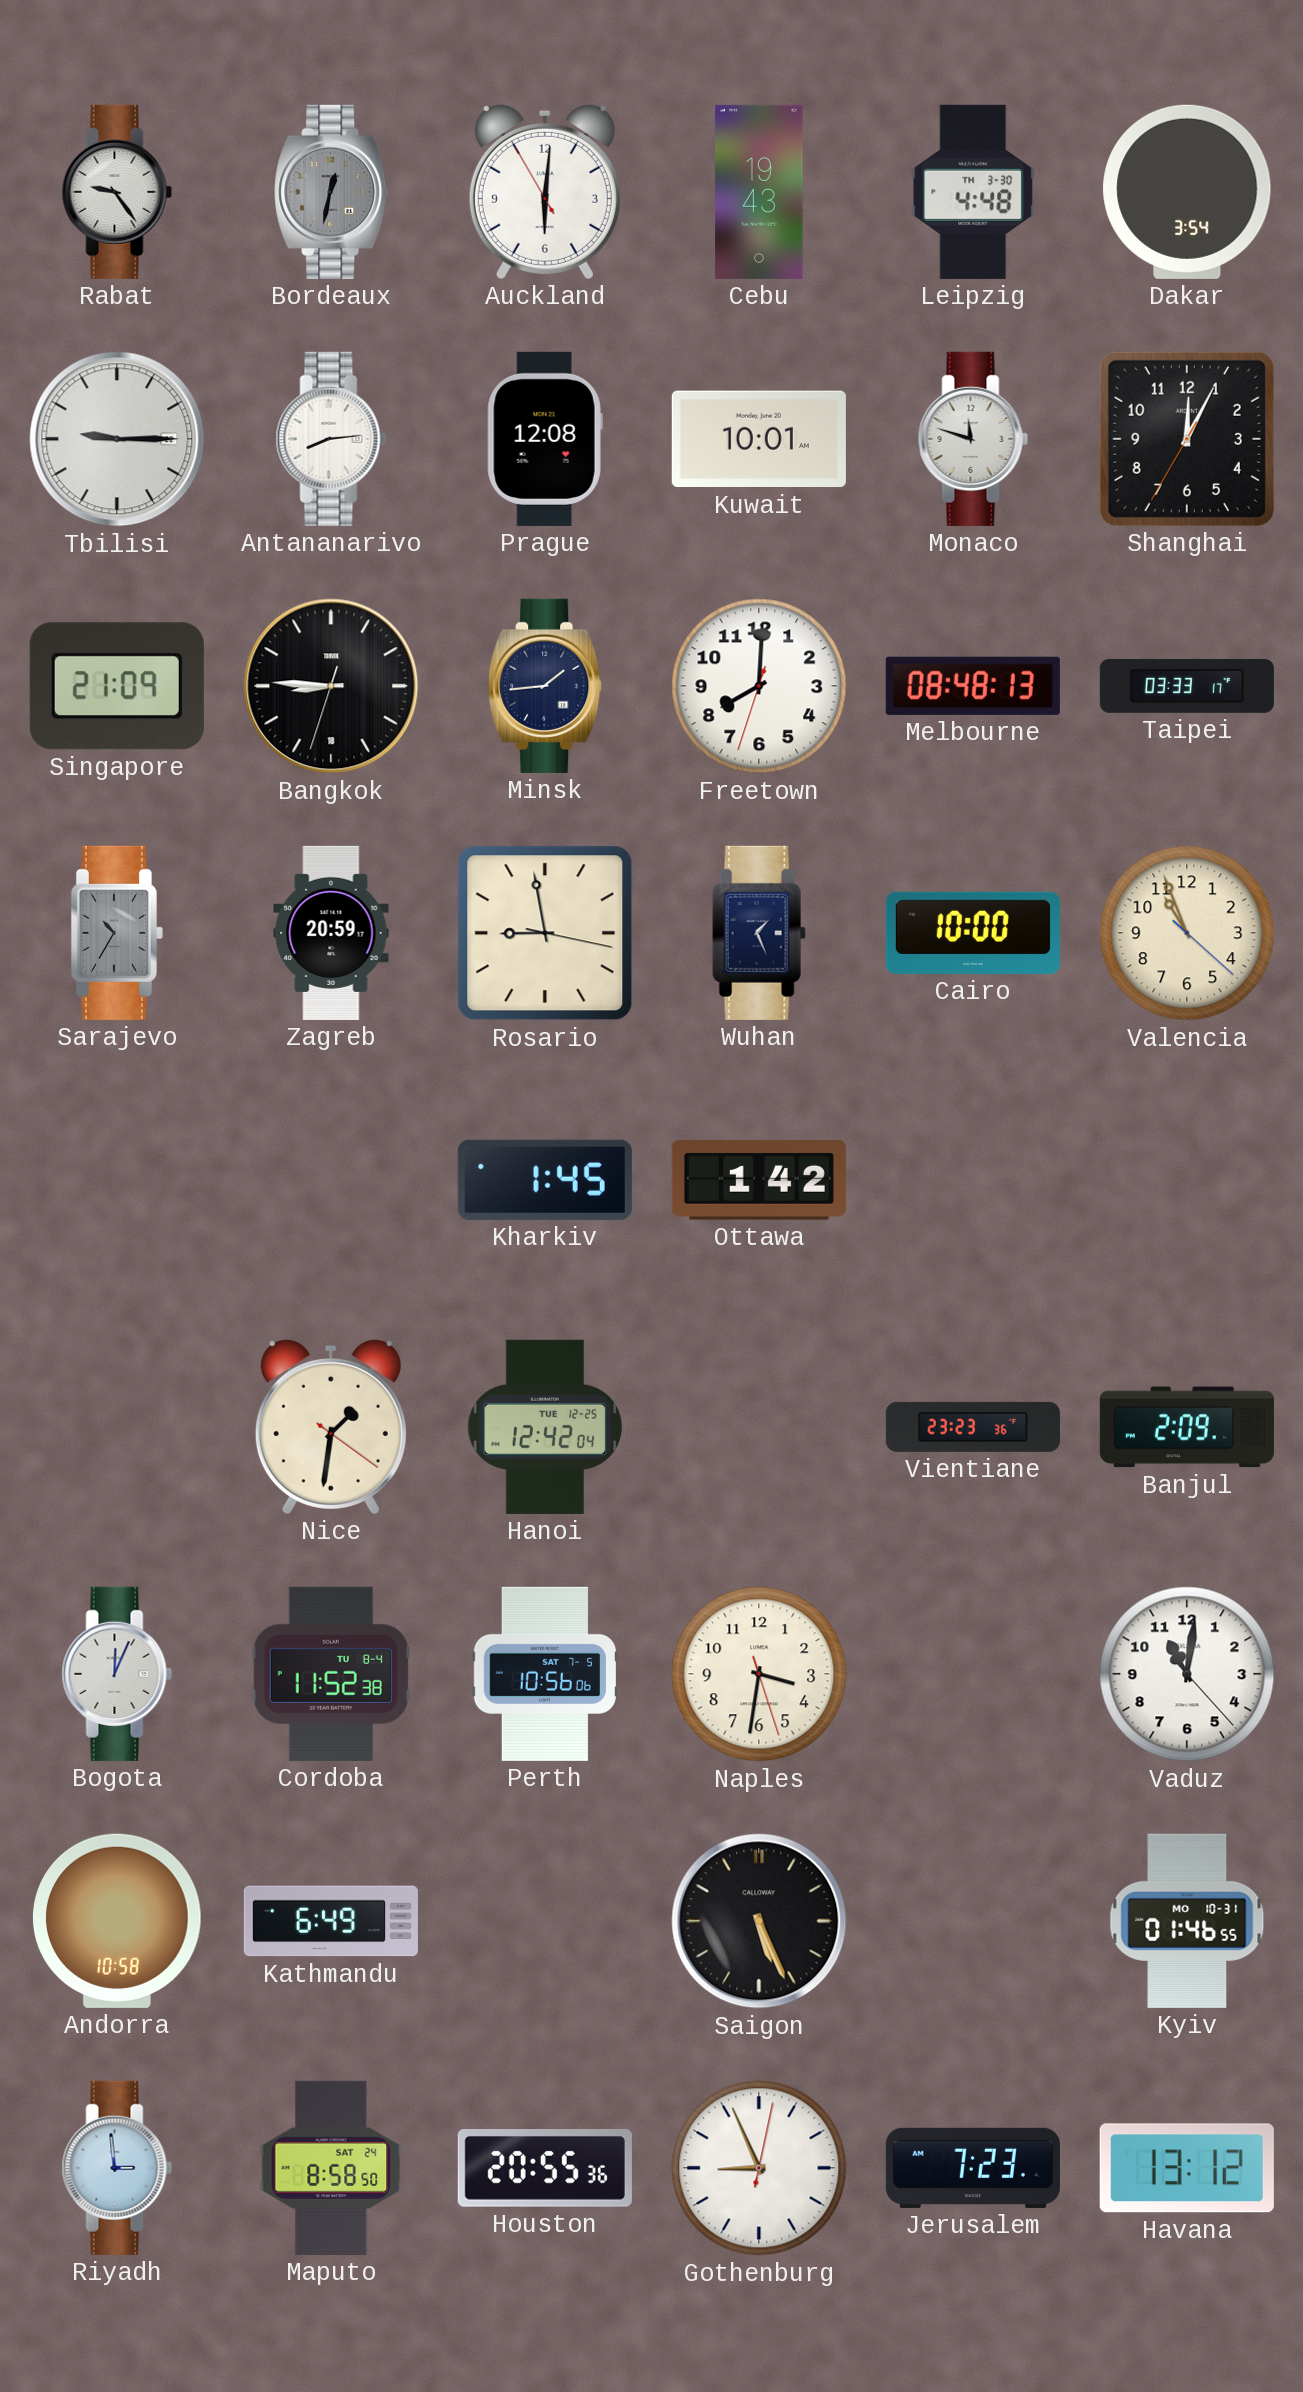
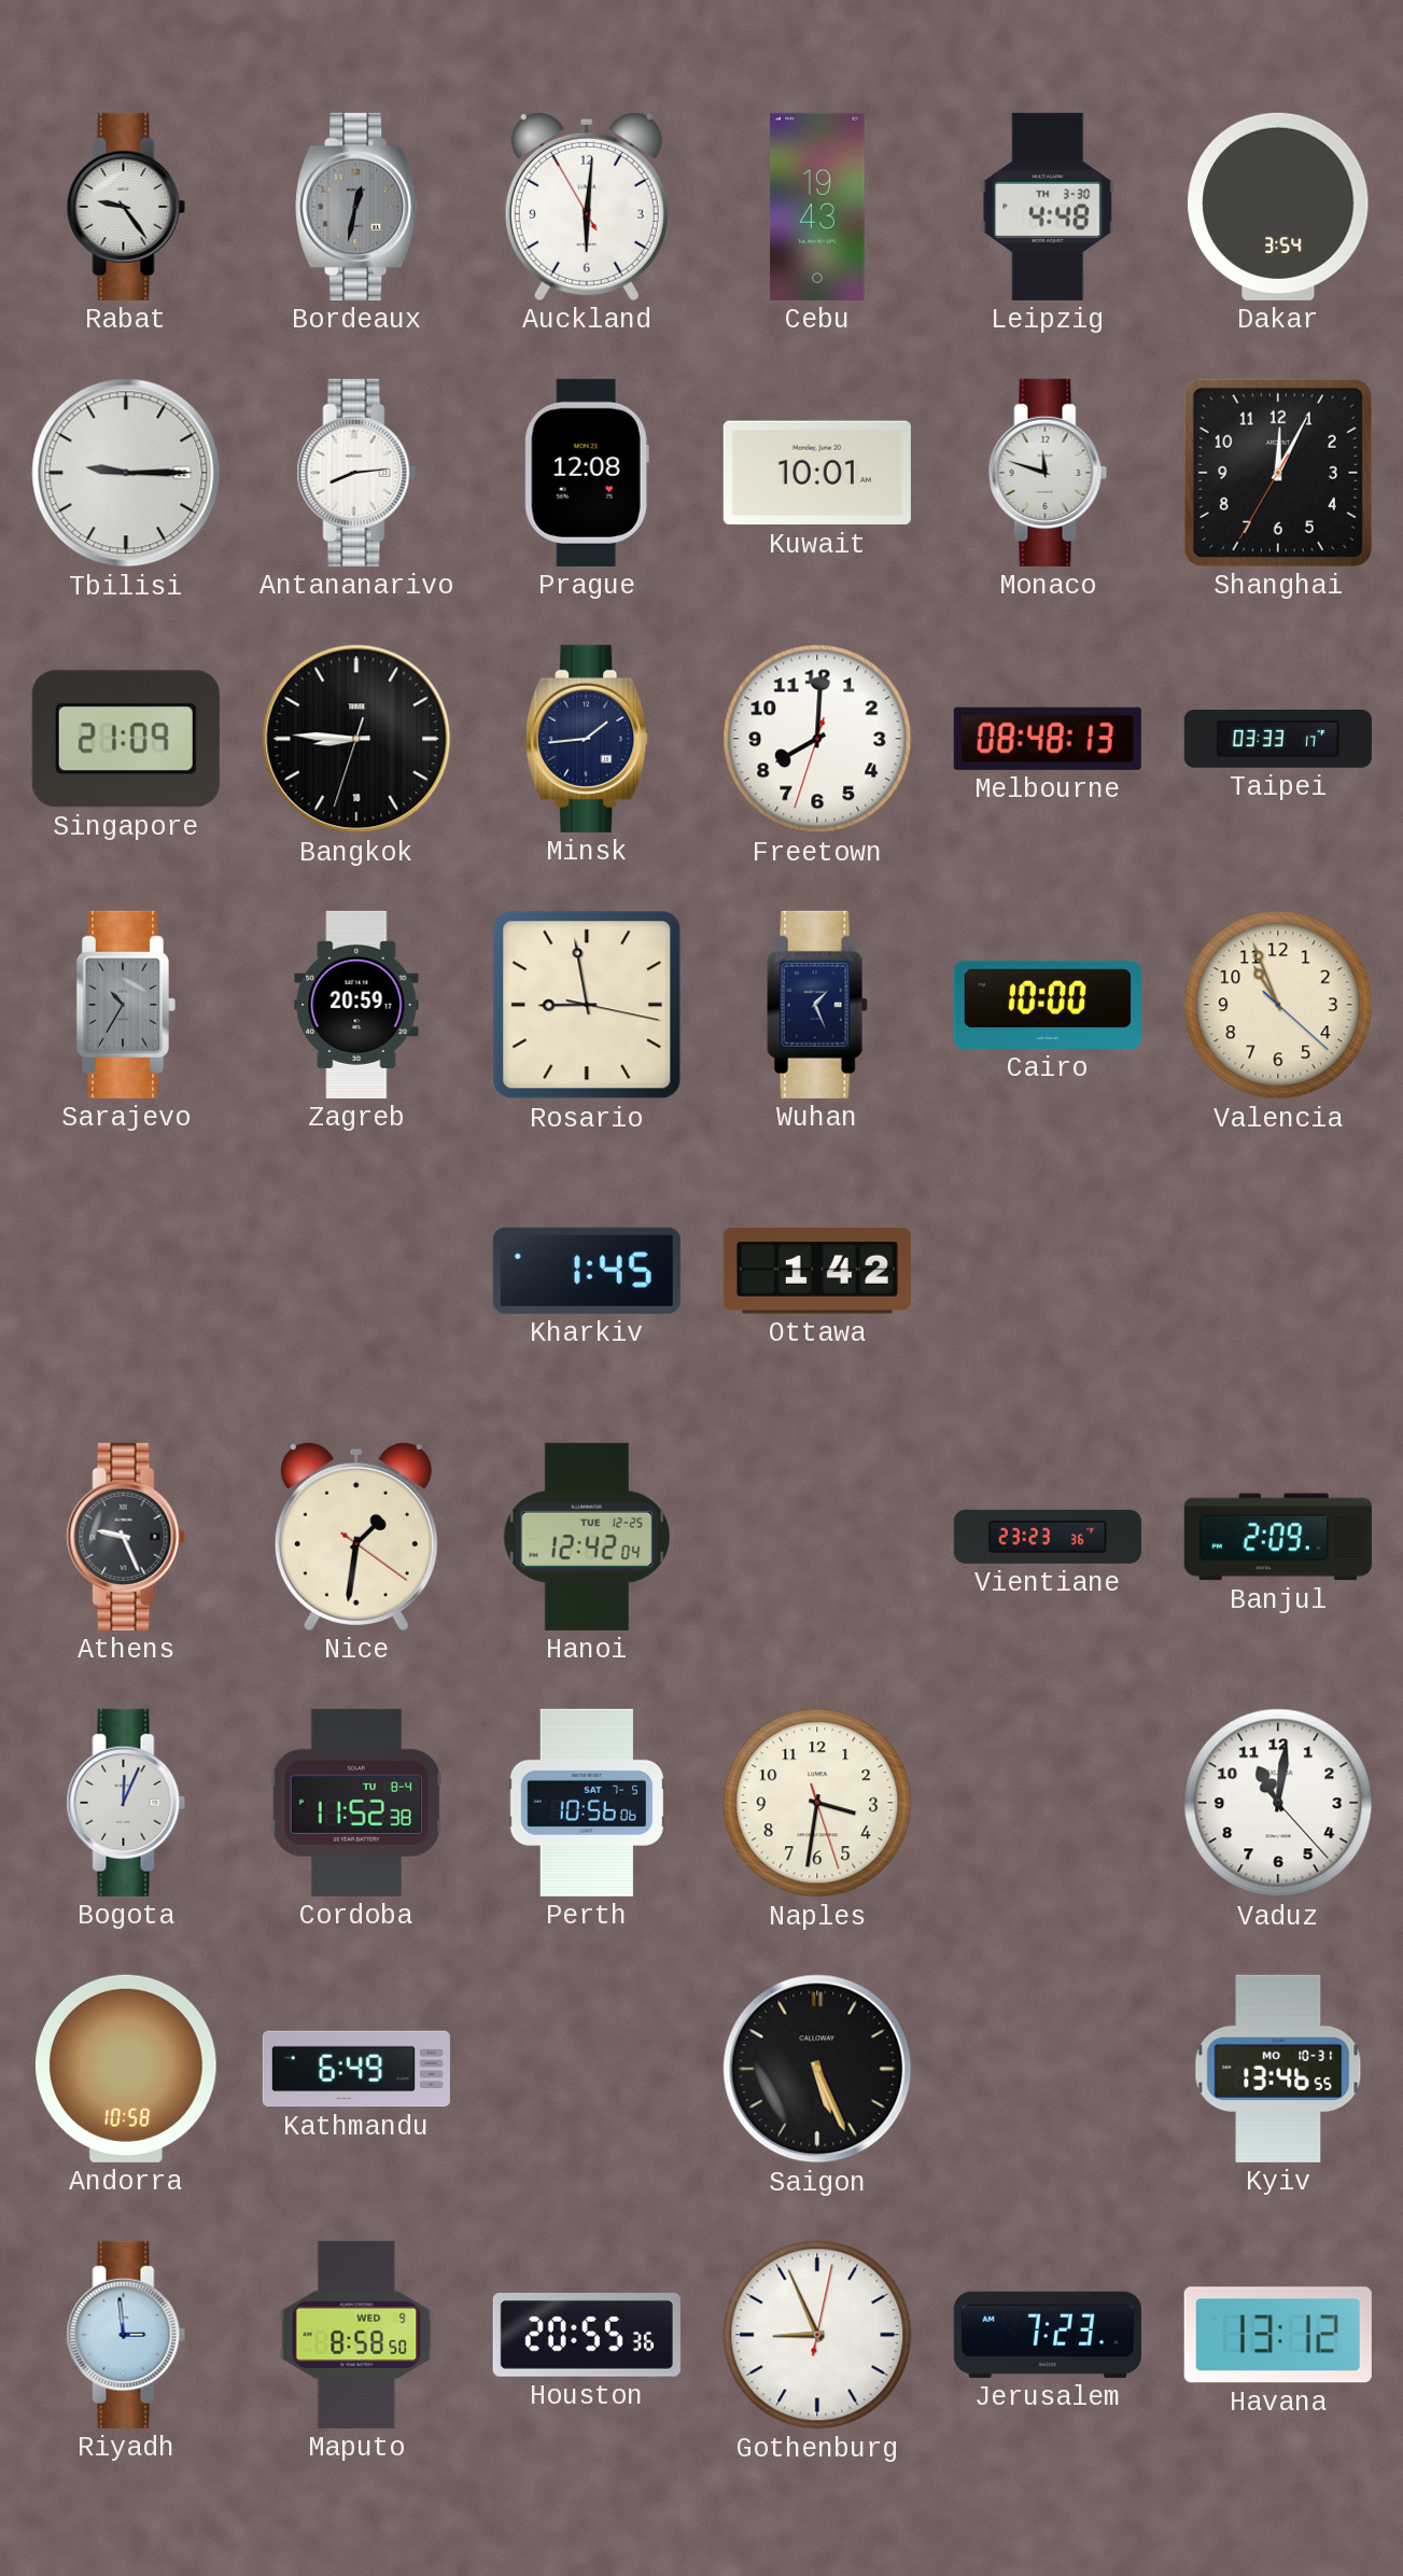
Athens: none -> 9:26 (126, 1537)
Kyiv: 01:46 -> 13:46 (1278, 2069)
Maputo date: SAT 24 -> WED 9 (356, 2335)
